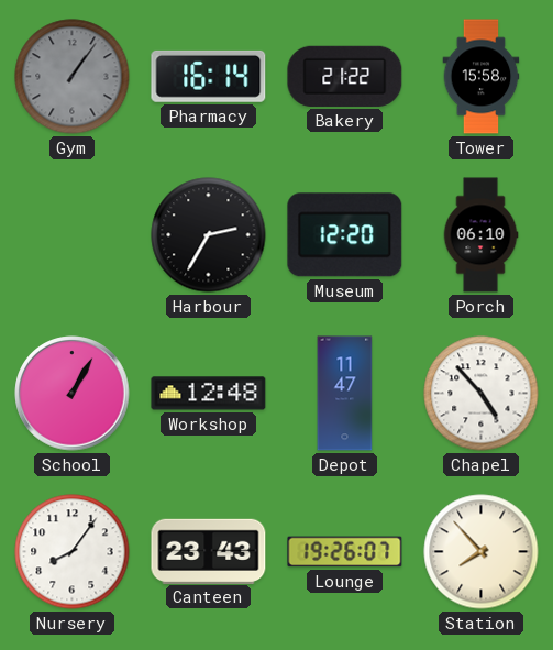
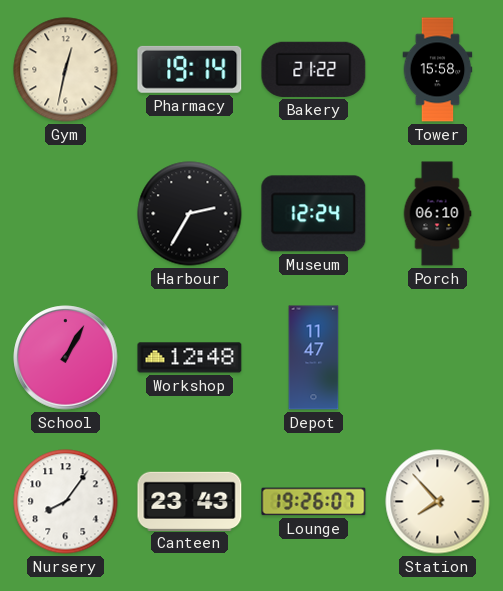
Gym: 1:06 -> 12:32 (66, 70)
Gym dial: grey -> cream (66, 70)
Pharmacy: 16:14 -> 19:14 (190, 69)
Museum: 12:20 -> 12:24 (314, 214)
Chapel: 4:53 -> none (482, 394)
